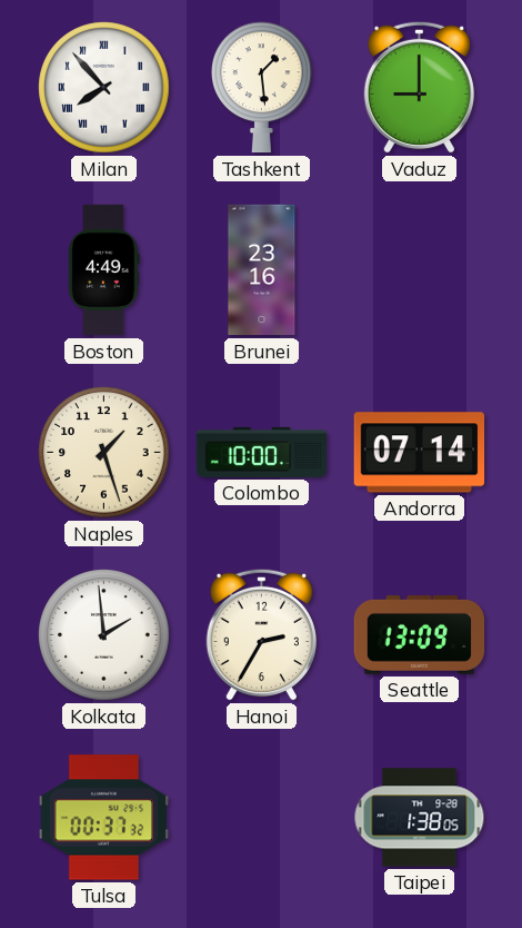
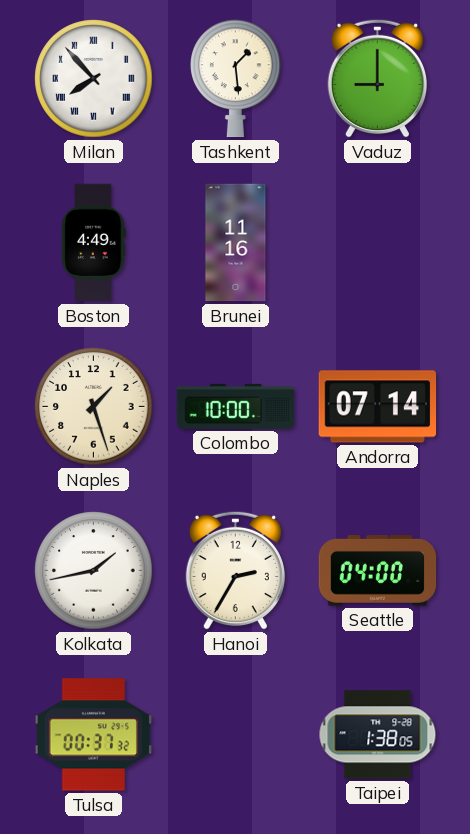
Brunei: 23:16 -> 11:16 (236, 243)
Kolkata: 1:59 -> 1:43 (94, 571)
Seattle: 13:09 -> 04:00 (378, 571)
